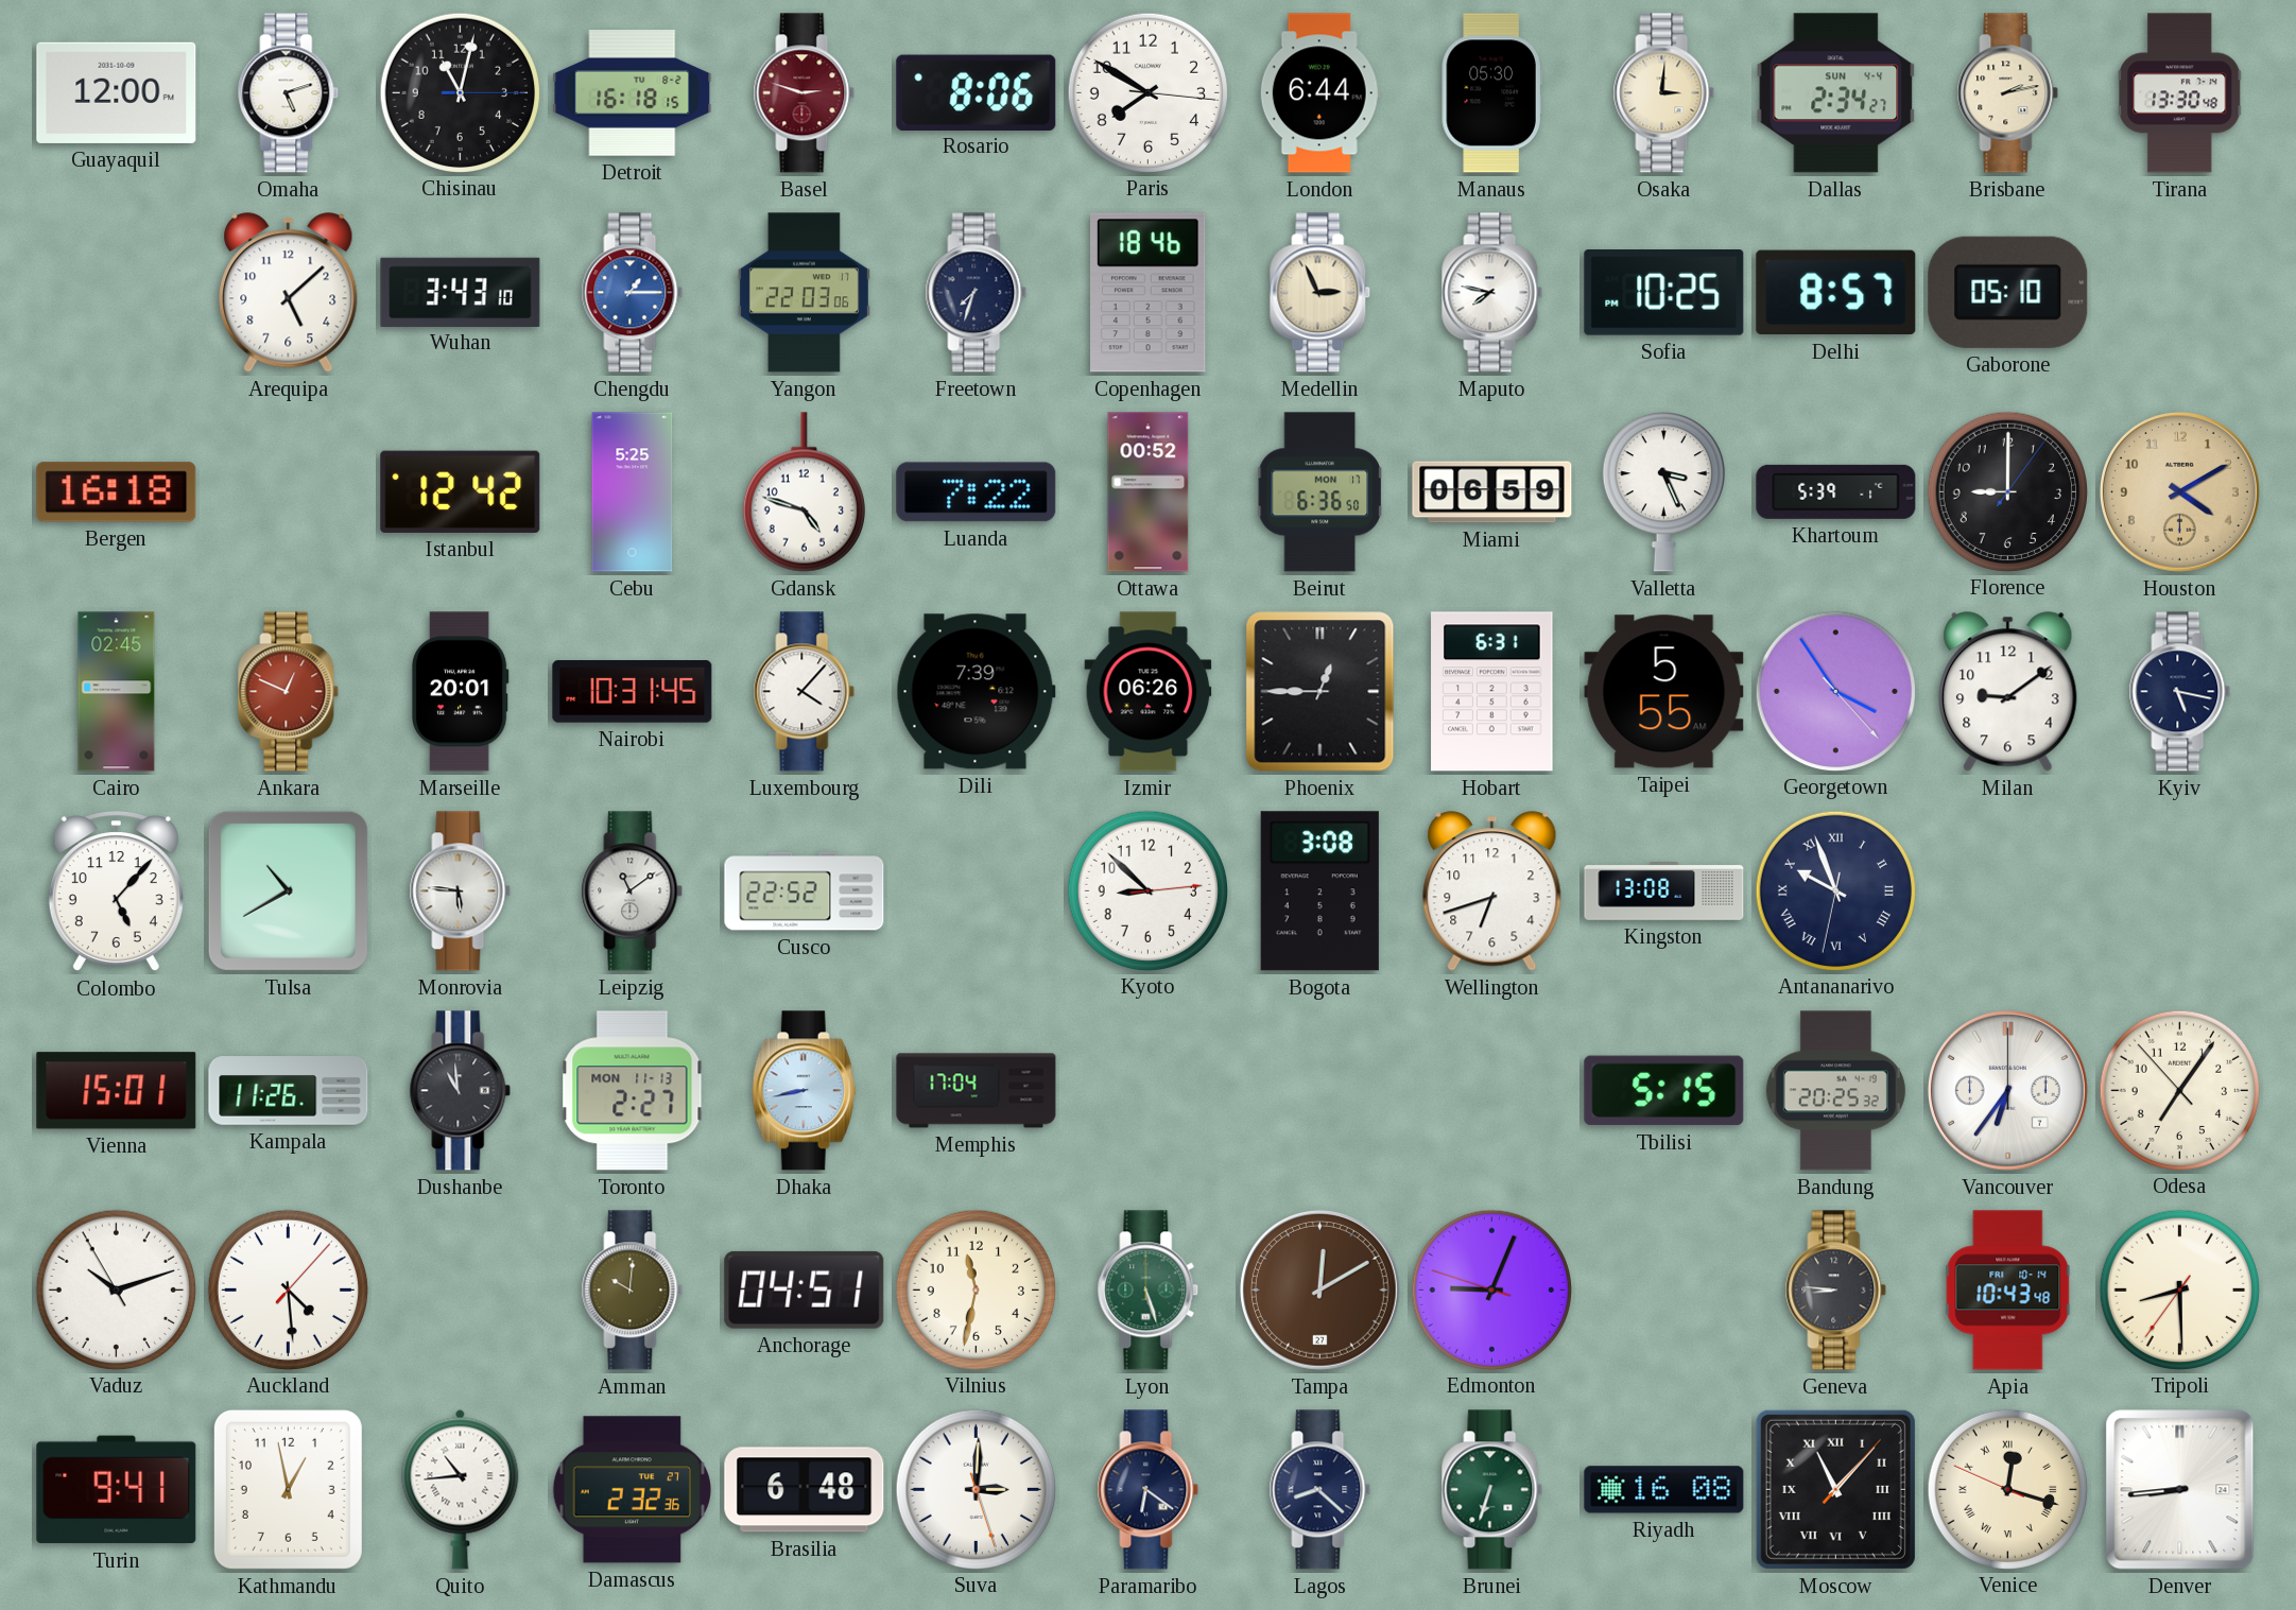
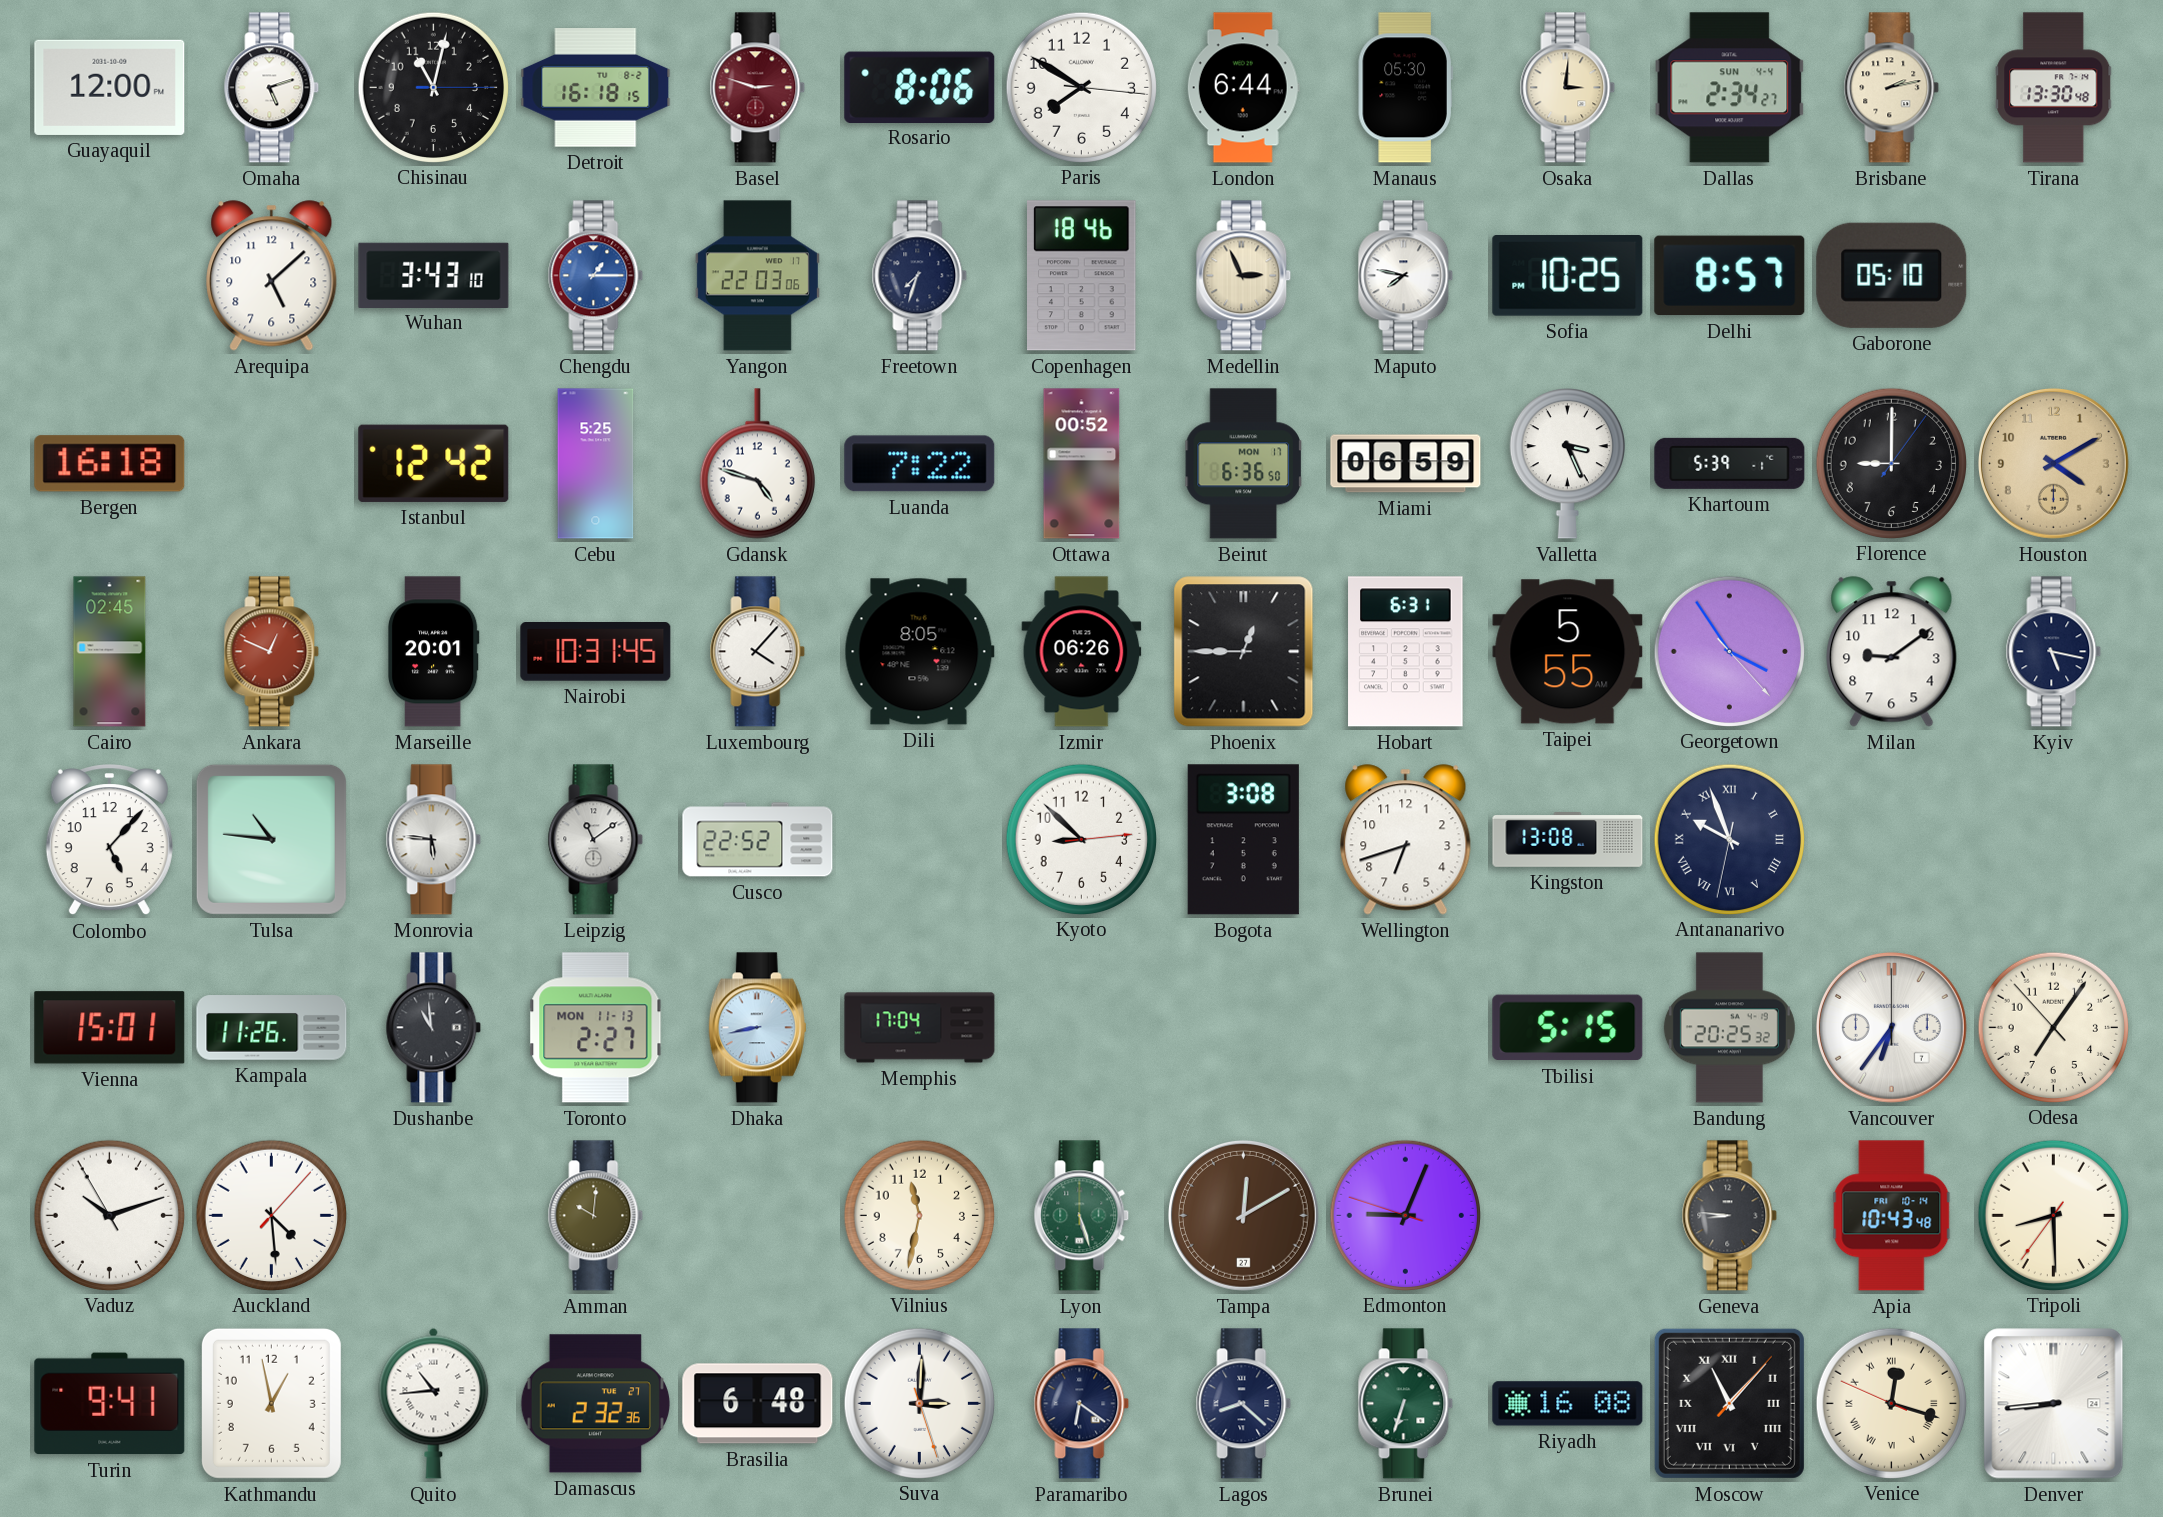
Dili: 7:39 -> 8:05 (919, 652)
Tulsa: 10:40 -> 10:46 (271, 839)
Anchorage: 04:51 -> none (805, 1289)
